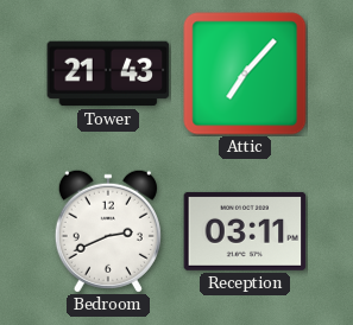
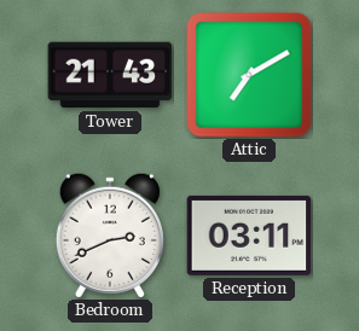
Attic: 7:07 -> 7:10 (249, 75)
